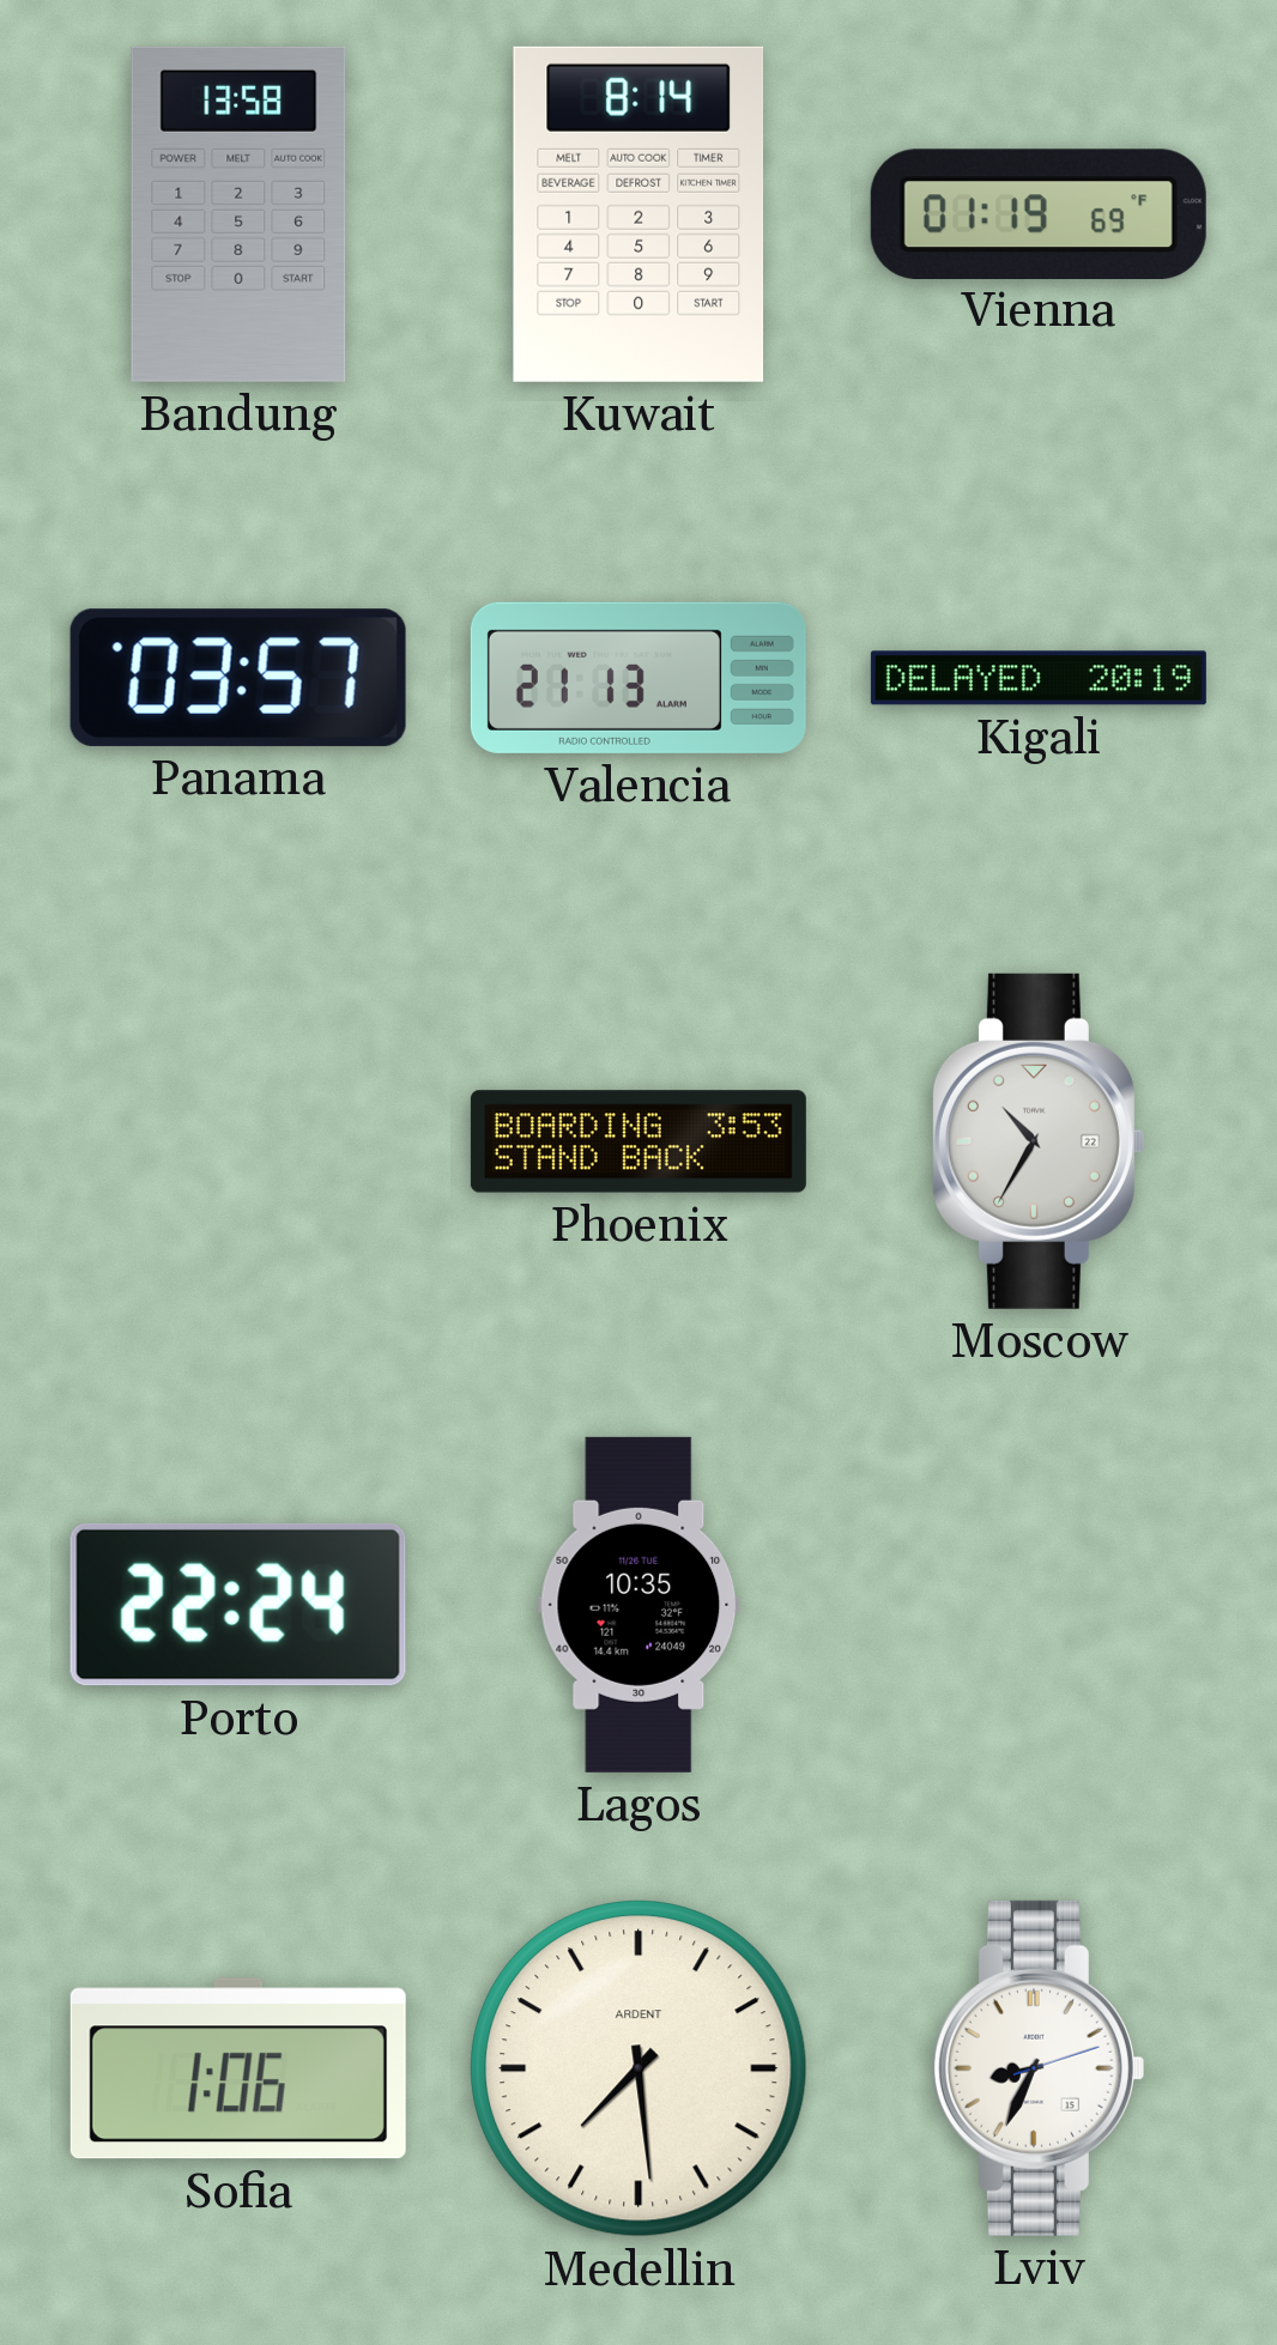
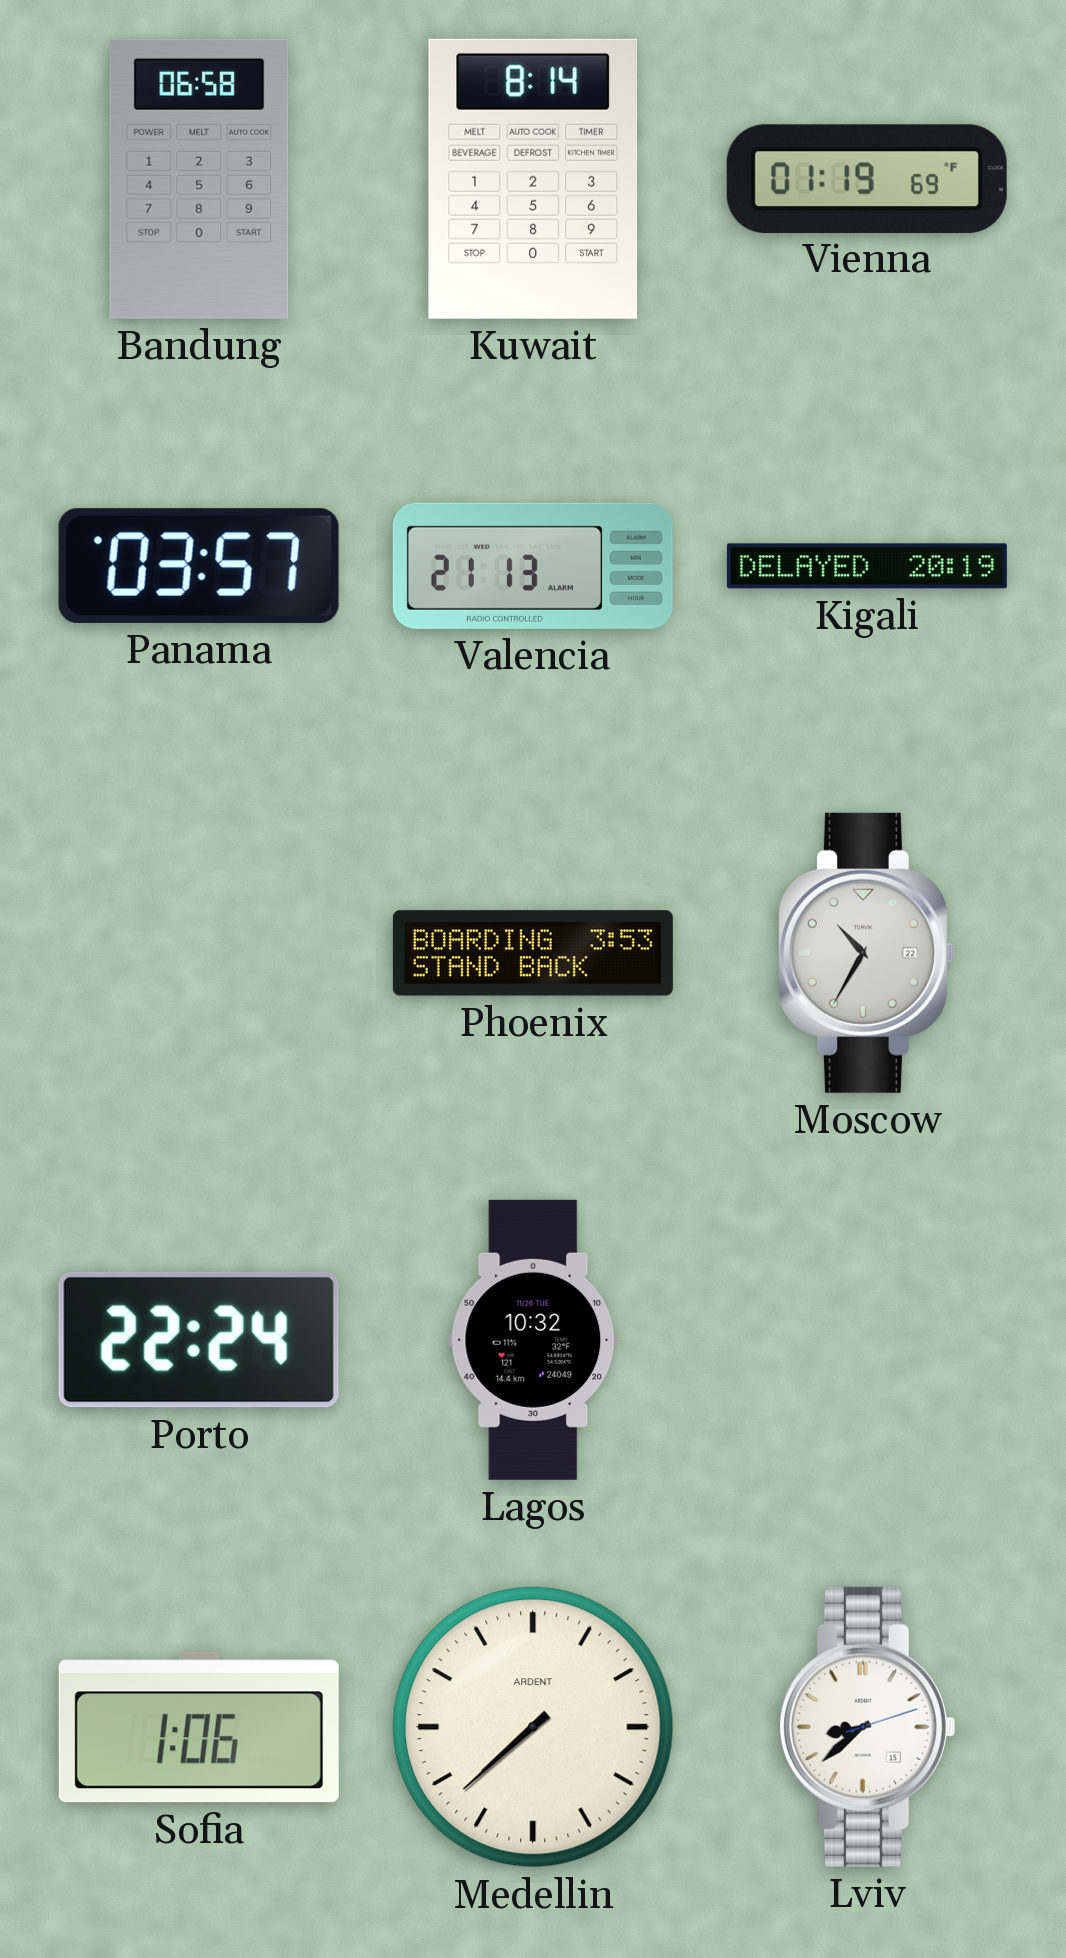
Bandung: 13:58 -> 06:58 (199, 179)
Lagos: 10:35 -> 10:32 (533, 1340)
Medellin: 7:29 -> 7:38 (533, 1727)
Lviv: 8:34 -> 8:38 (866, 1727)
